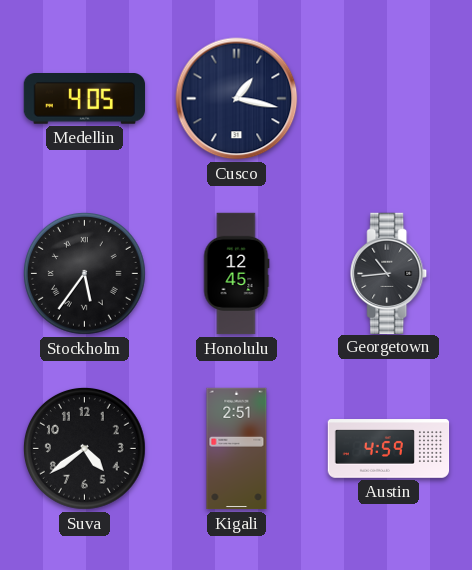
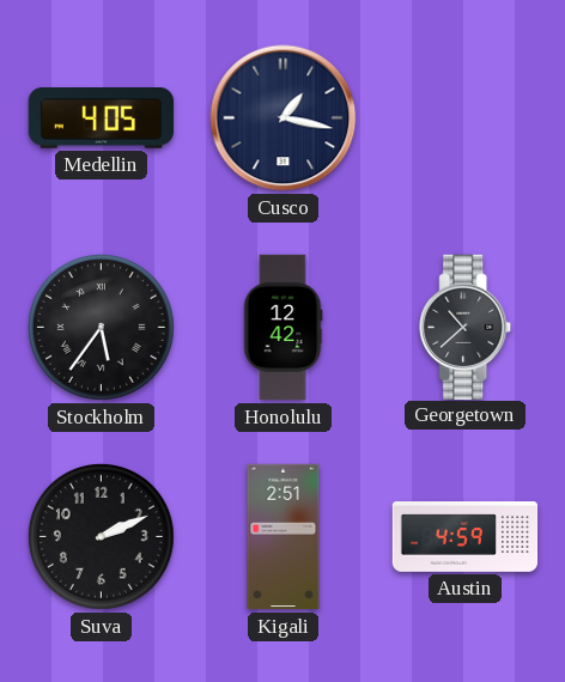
Honolulu: 12:45 -> 12:42 (282, 328)
Georgetown: 10:44 -> 10:38 (466, 327)
Suva: 4:39 -> 2:11 (101, 536)
